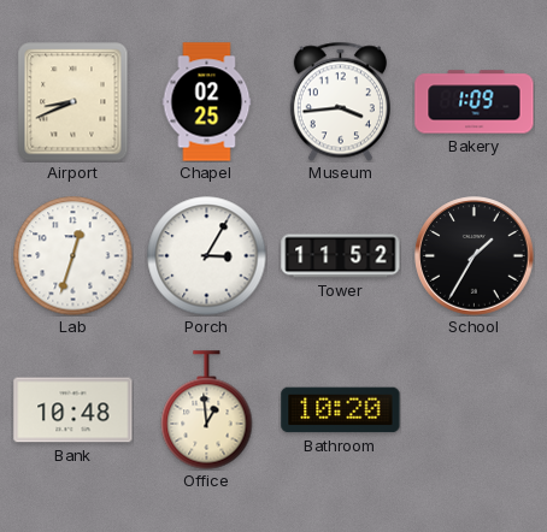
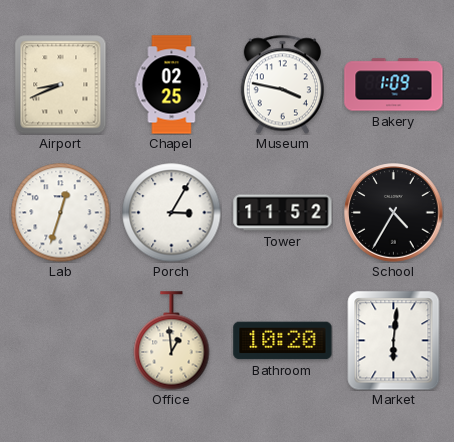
Museum: 3:44 -> 3:47 (282, 84)
School: 1:35 -> 4:35 (394, 213)
Bank: 10:48 -> none (73, 410)
Market: none -> 6:01 (394, 341)
